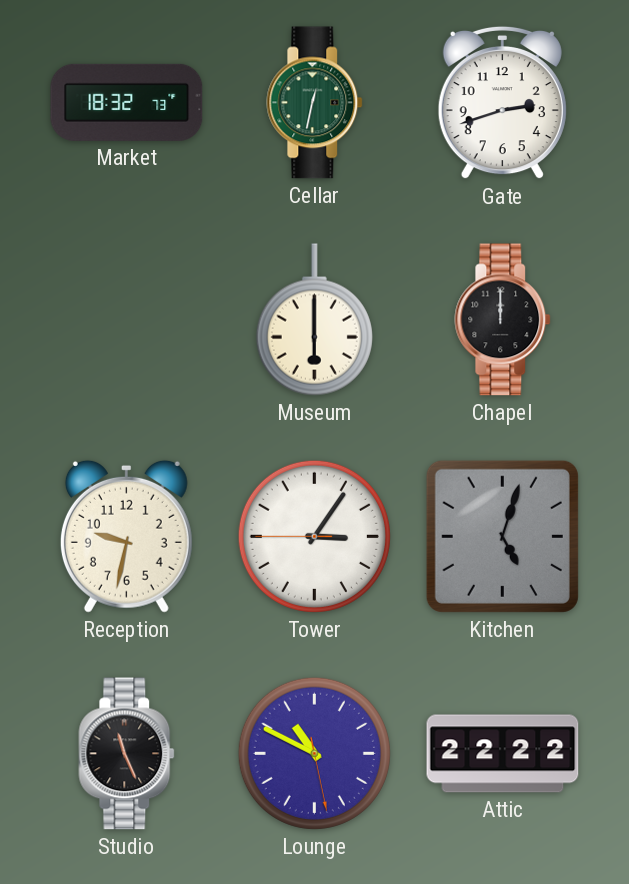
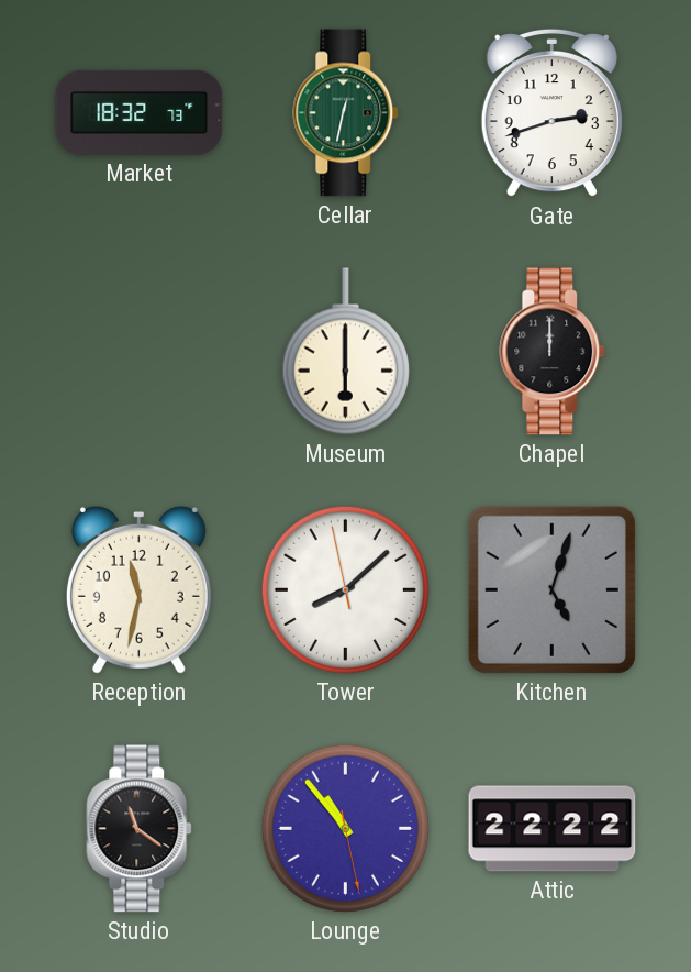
Reception: 9:32 -> 11:32 (138, 589)
Tower: 3:05 -> 8:07 (345, 589)
Studio: 11:26 -> 11:21 (140, 829)
Lounge: 10:49 -> 10:53 (345, 828)
